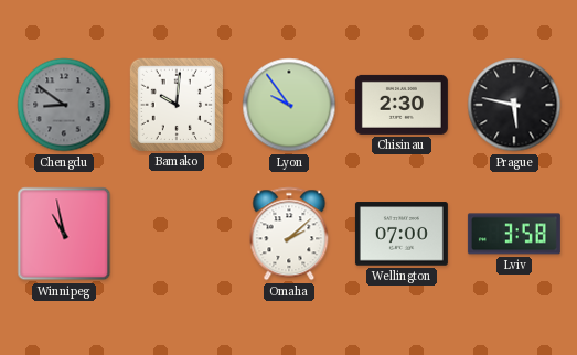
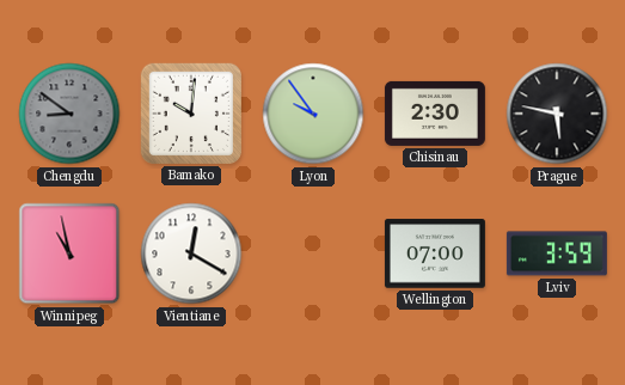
Vientiane: none -> 12:20 (191, 253)
Omaha: 2:08 -> none (289, 234)
Lviv: 3:58 -> 3:59 (557, 253)
